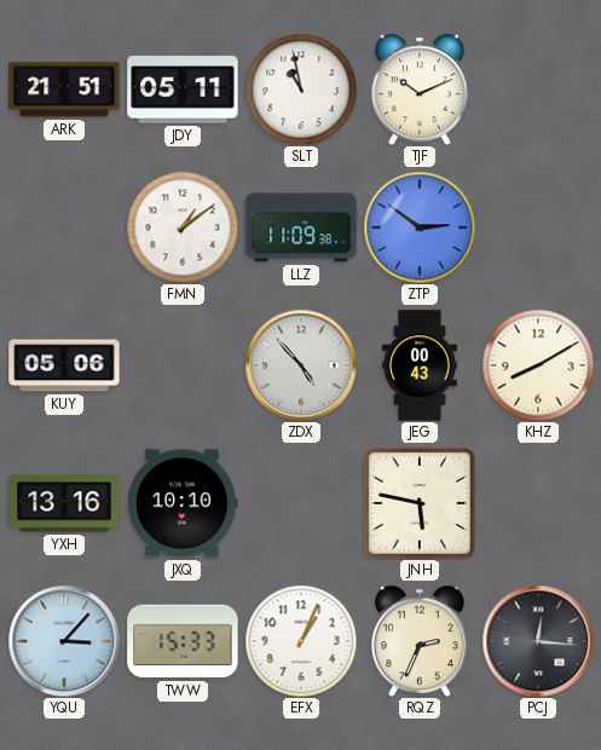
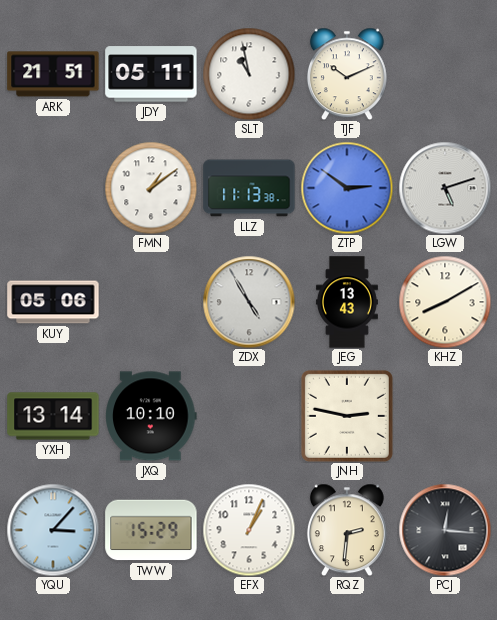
LLZ: 11:09 -> 11:13 (249, 188)
LGW: none -> 5:12 (445, 188)
ZDX: 4:53 -> 4:55 (249, 302)
JEG: 00:43 -> 13:43 (347, 302)
YXH: 13:16 -> 13:14 (53, 416)
JNH: 5:47 -> 2:47 (347, 416)
TWW: 15:33 -> 15:29 (151, 530)
RQZ: 2:34 -> 2:31 (347, 530)
